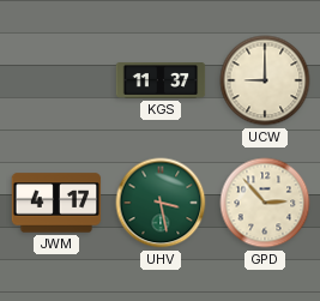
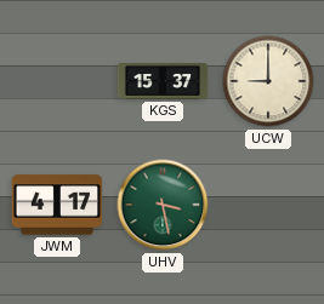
KGS: 11:37 -> 15:37 (163, 82)
GPD: 2:53 -> none (265, 203)
